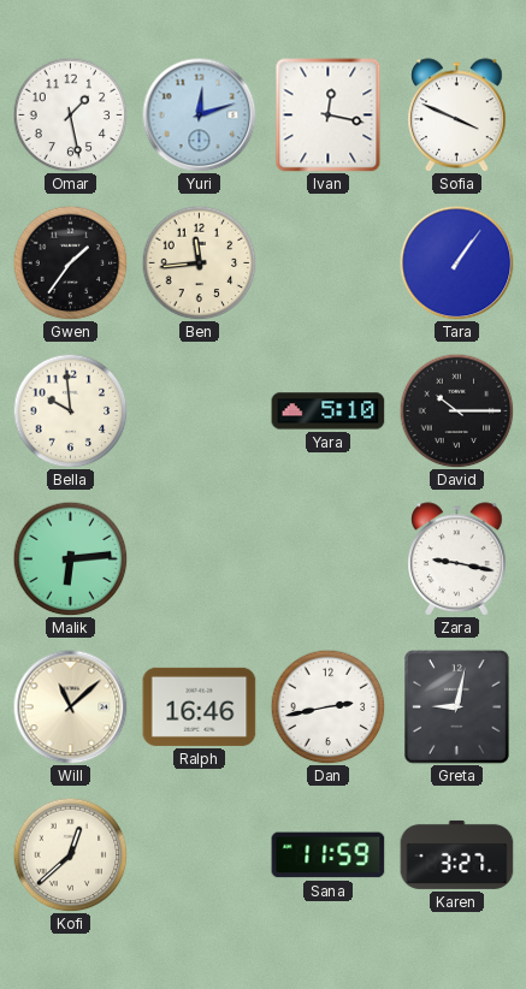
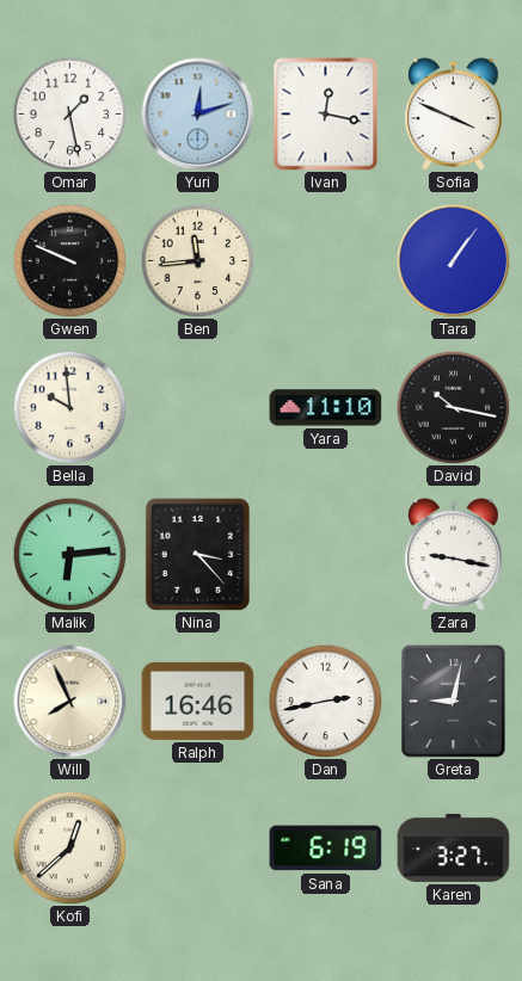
Gwen: 1:36 -> 9:49 (69, 260)
Yara: 5:10 -> 11:10 (326, 408)
David: 10:15 -> 10:17 (453, 407)
Nina: none -> 3:23 (197, 554)
Will: 11:08 -> 7:56 (69, 701)
Sana: 11:59 -> 6:19 (326, 849)
